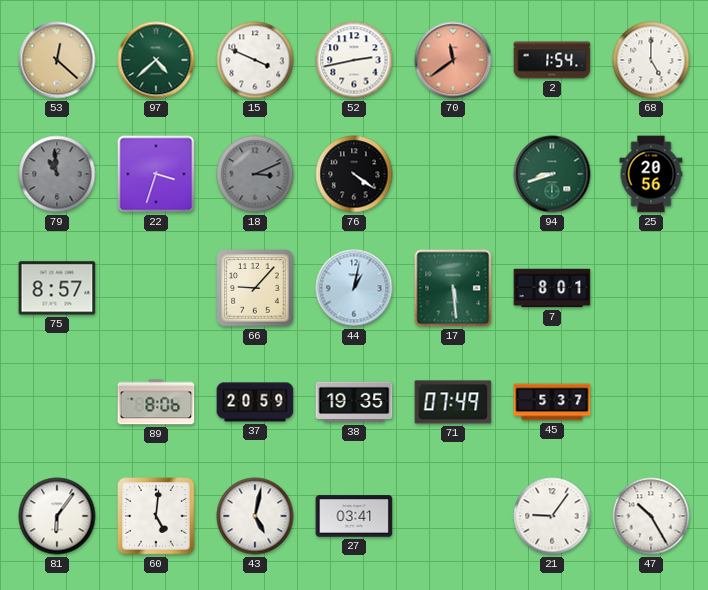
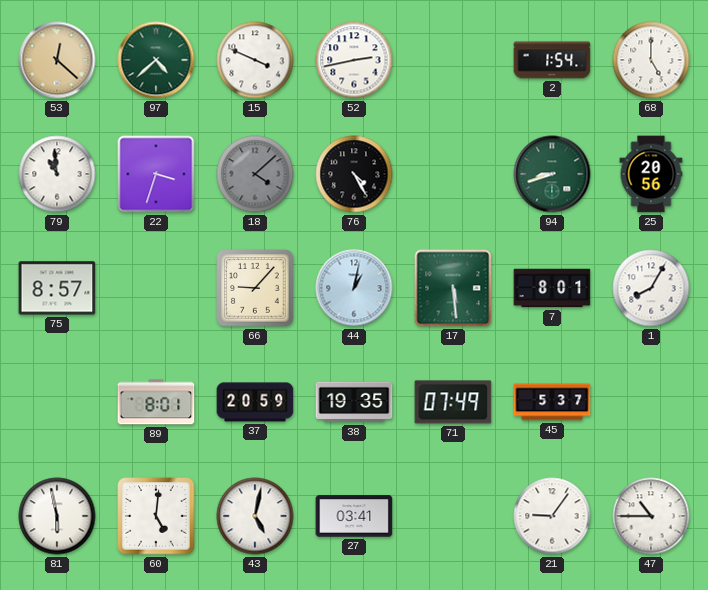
70: 11:39 -> none (453, 60)
79 dial: grey -> white (57, 174)
18: 3:11 -> 4:08 (255, 174)
76: 4:21 -> 4:25 (354, 174)
1: none -> 8:05 (651, 288)
89: 8:06 -> 8:01 (156, 402)
81: 6:06 -> 5:58 (57, 516)
47: 10:25 -> 10:45 (651, 516)
